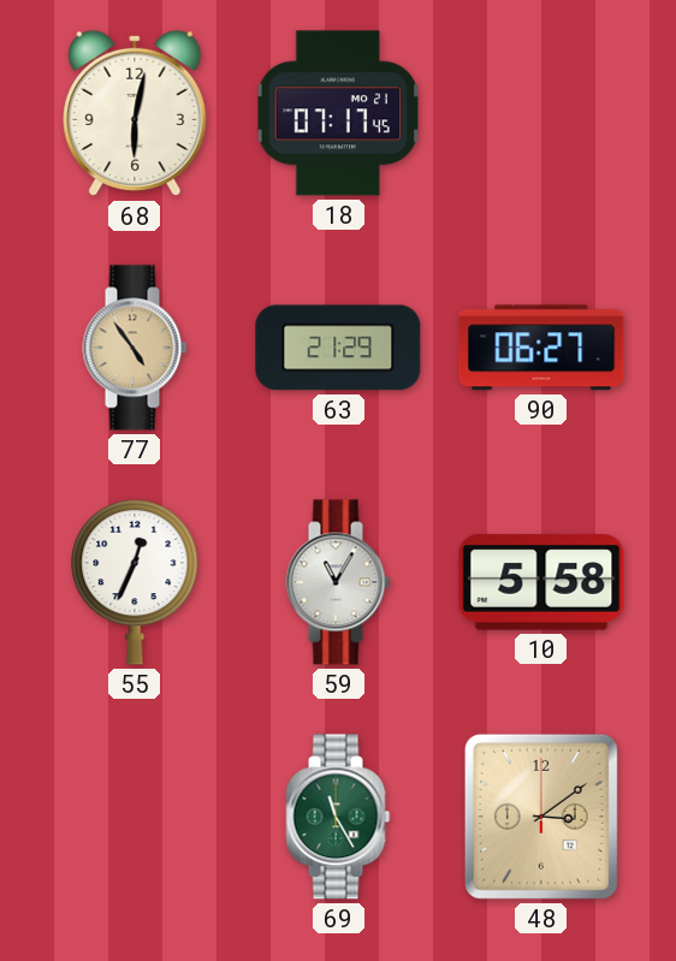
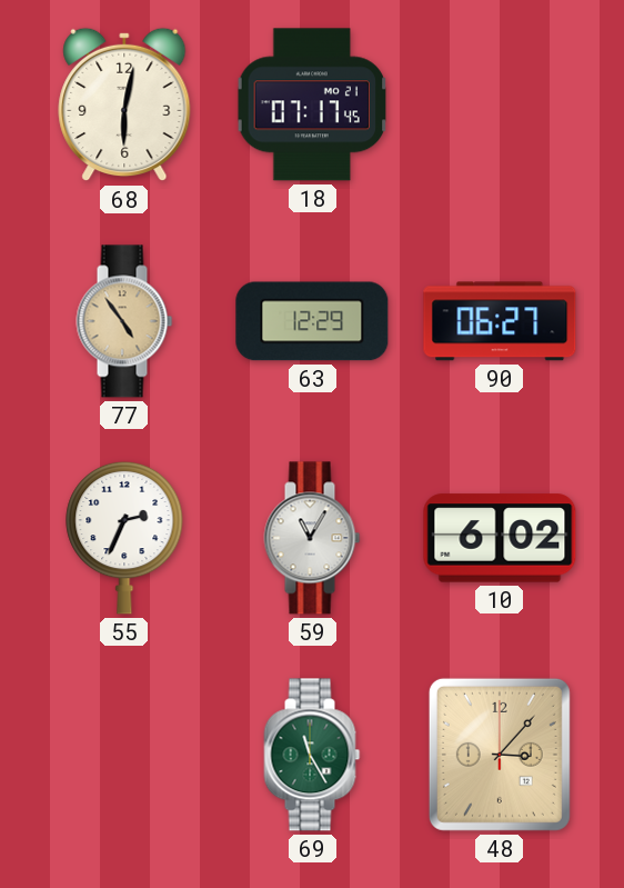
63: 21:29 -> 12:29 (312, 321)
55: 12:34 -> 2:34 (124, 538)
10: 5:58 -> 6:02 (500, 538)
48: 3:09 -> 3:07 (500, 755)
